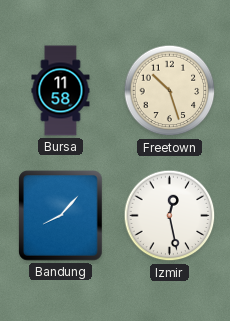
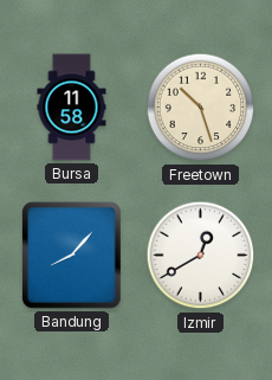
Izmir: 12:28 -> 12:40 (201, 256)
